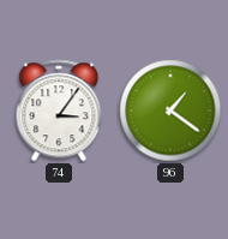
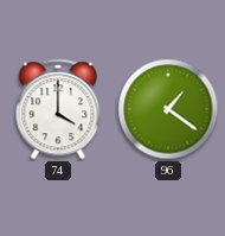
74: 3:06 -> 4:00 (58, 109)
